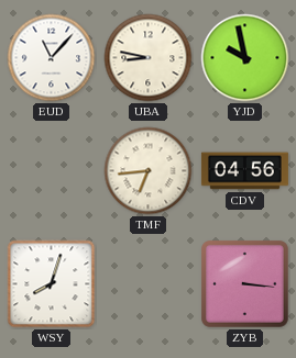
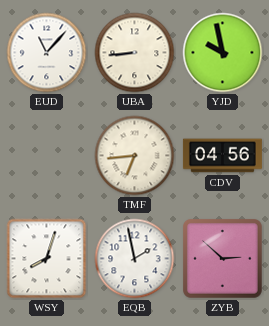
UBA: 8:47 -> 8:44 (135, 53)
EQB: none -> 1:58 (135, 259)
ZYB: 3:16 -> 2:52 (223, 259)
